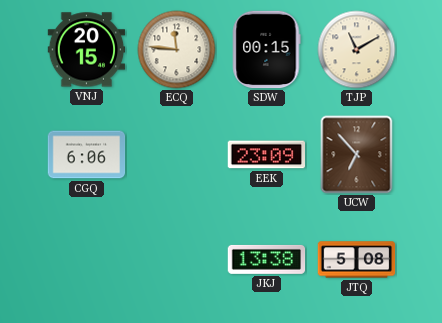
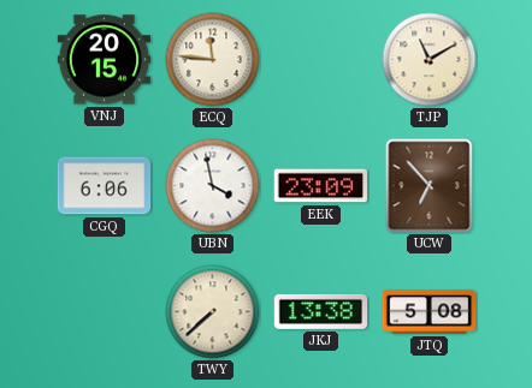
SDW: 00:15 -> none (266, 50)
UBN: none -> 3:58 (213, 186)
TWY: none -> 7:38 (213, 312)
